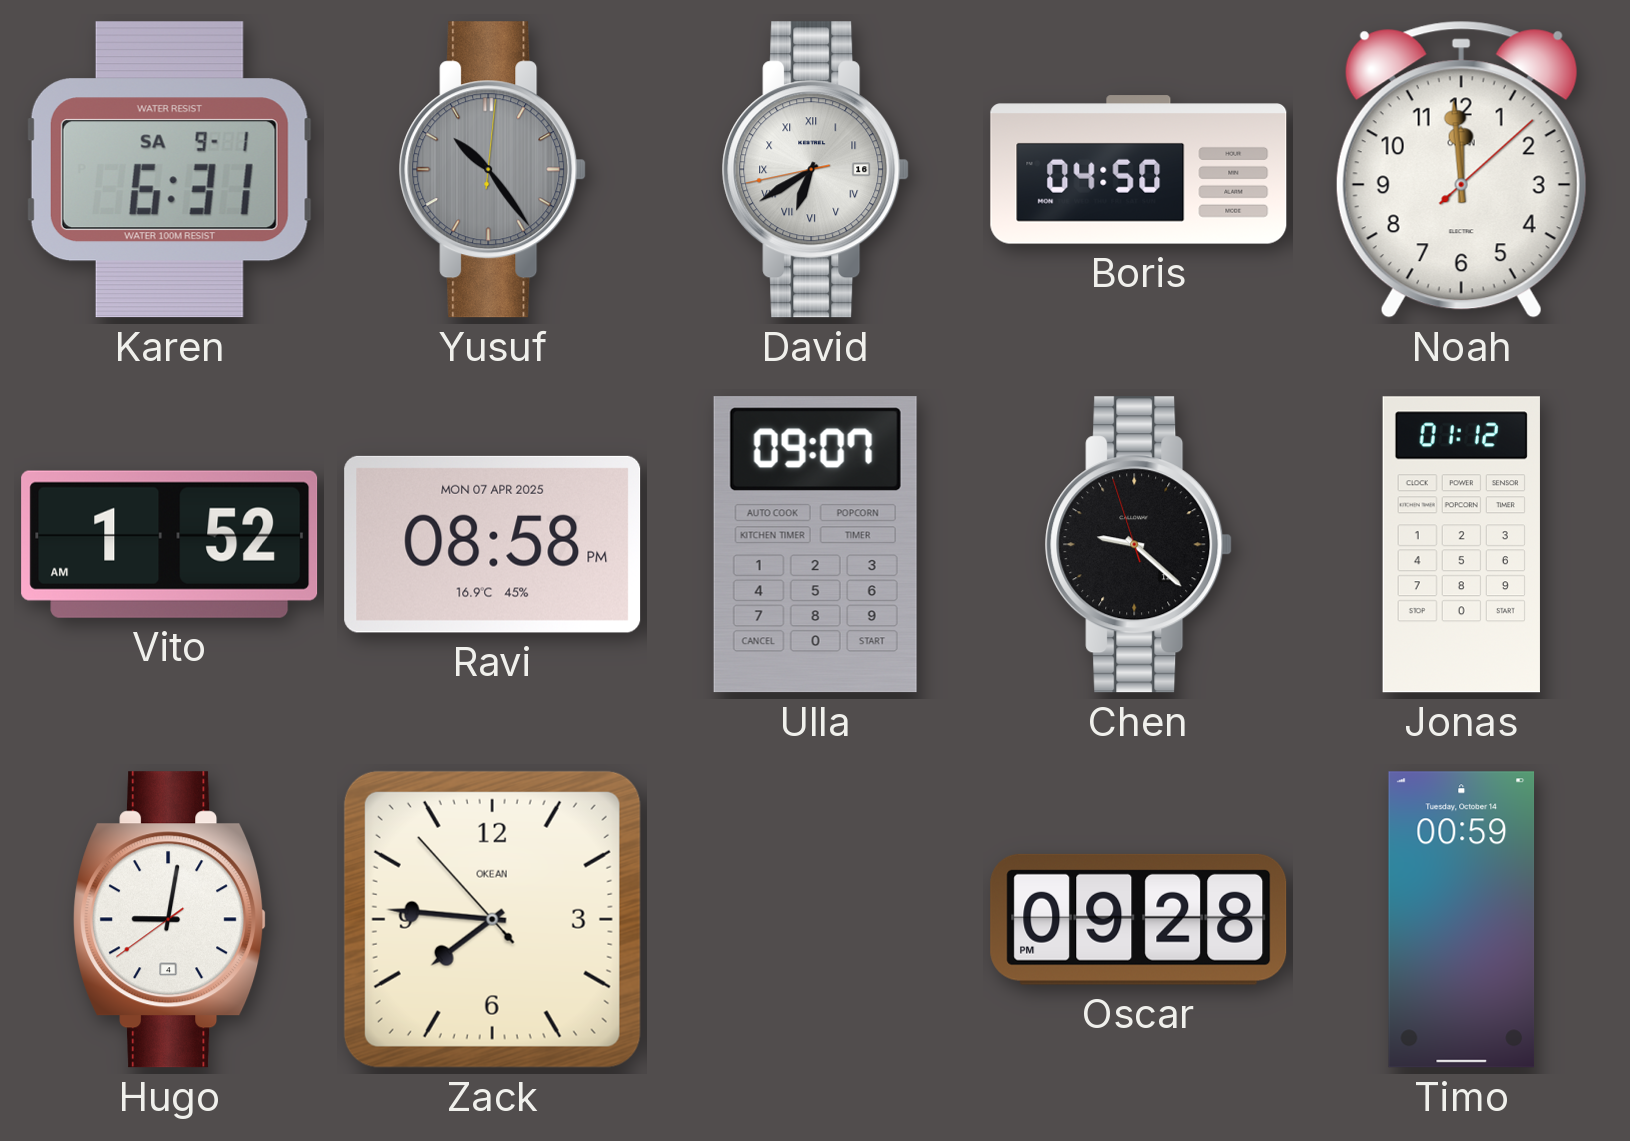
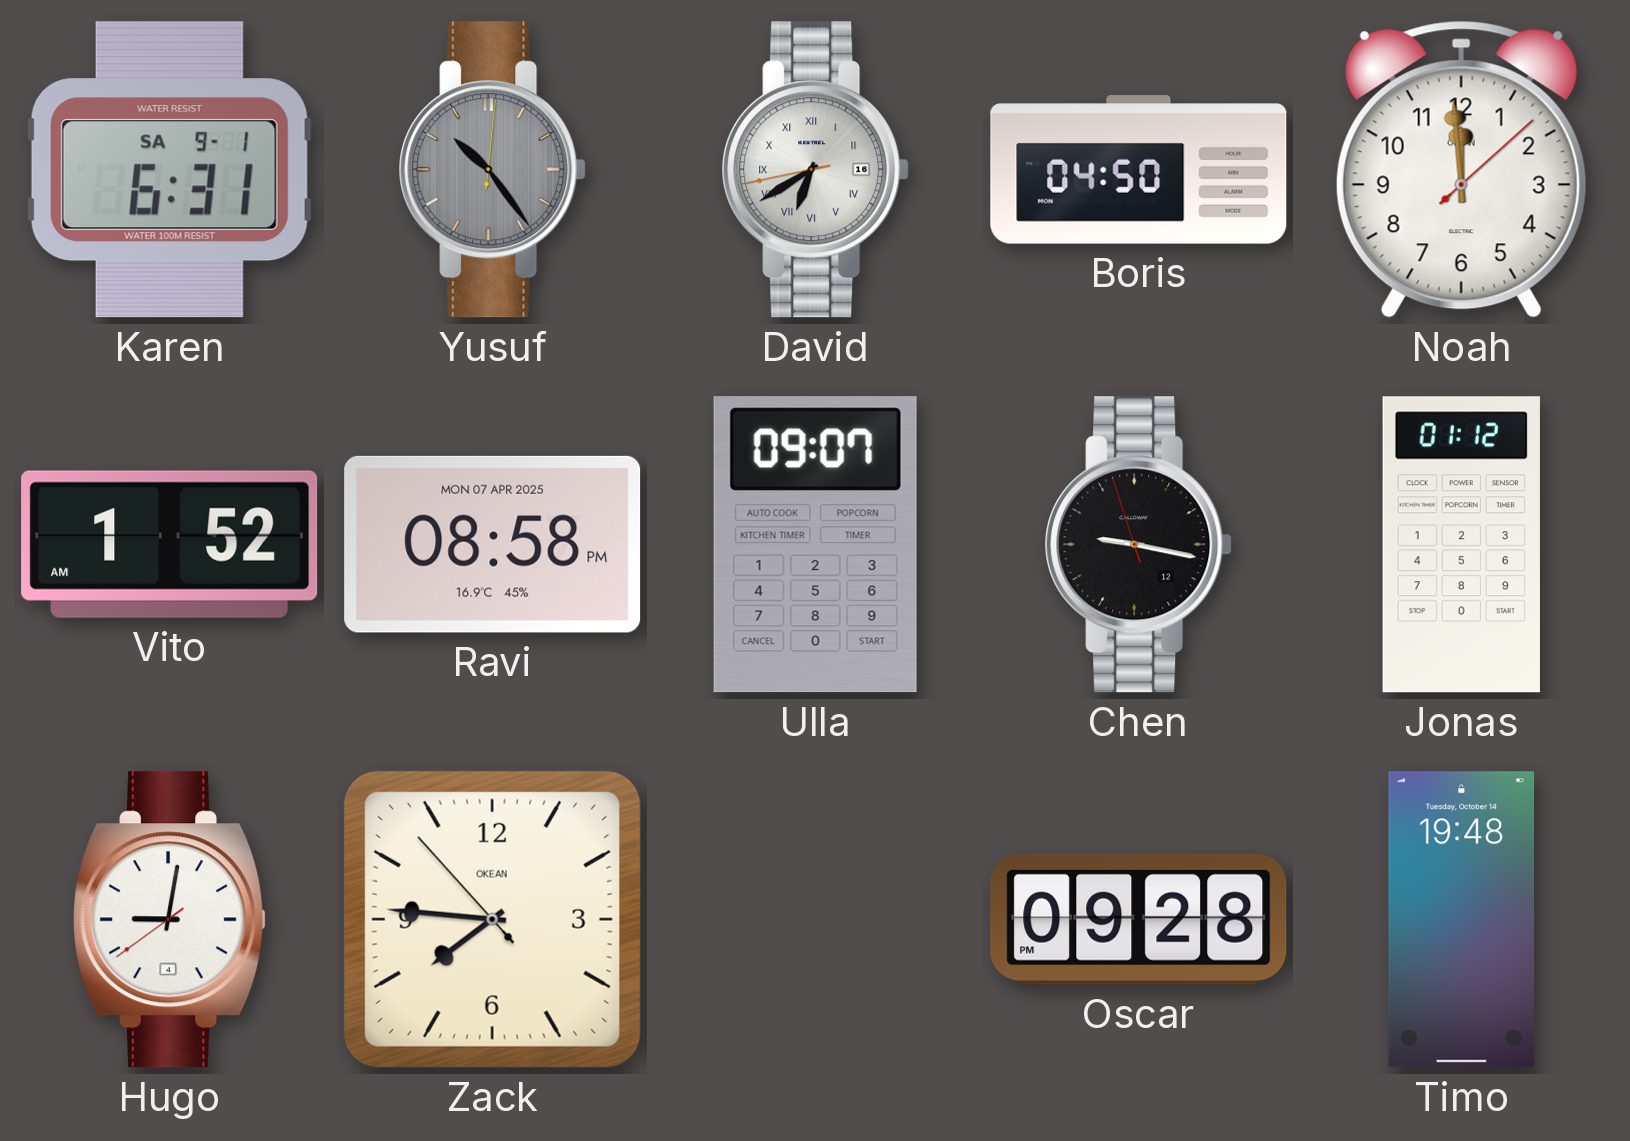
Chen: 9:21 -> 9:16 (1139, 545)
Timo: 00:59 -> 19:48 (1462, 920)
